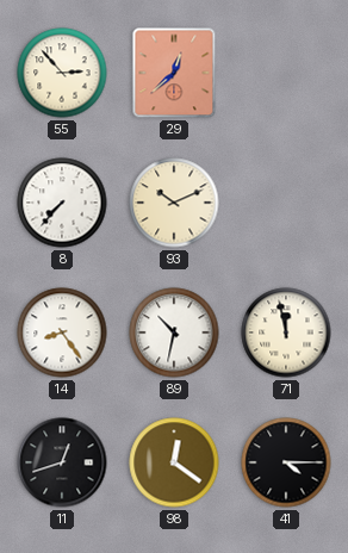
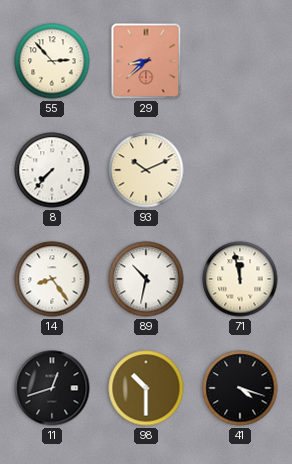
29: 12:38 -> 8:38 (146, 61)
98: 12:21 -> 10:30 (146, 388)
41: 4:15 -> 4:18 (240, 388)
